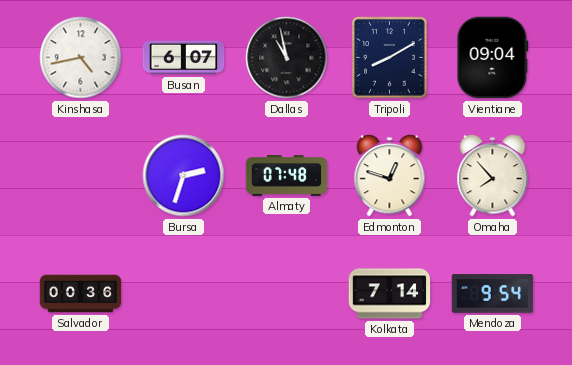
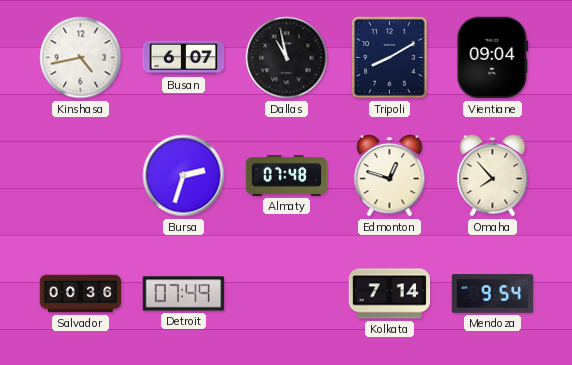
Detroit: none -> 07:49 (184, 294)
